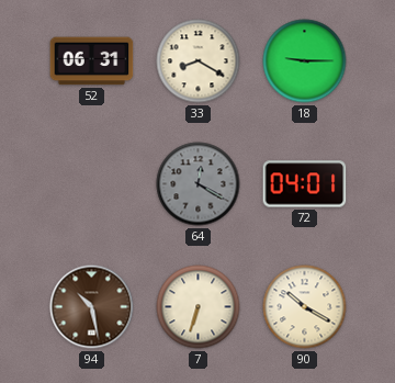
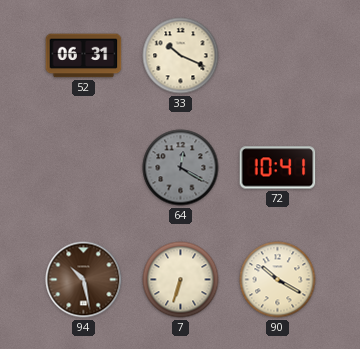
33: 8:20 -> 10:19 (181, 56)
18: 9:15 -> none (305, 61)
72: 04:01 -> 10:41 (278, 168)
